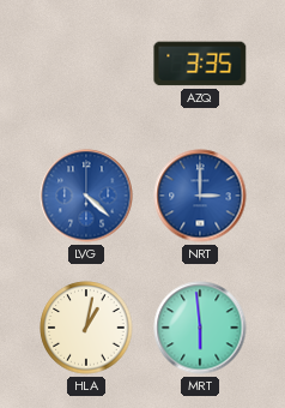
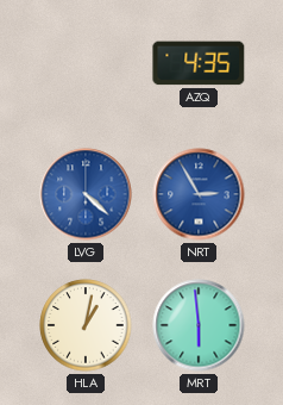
AZQ: 3:35 -> 4:35 (199, 63)
NRT: 3:00 -> 2:55 (199, 194)
